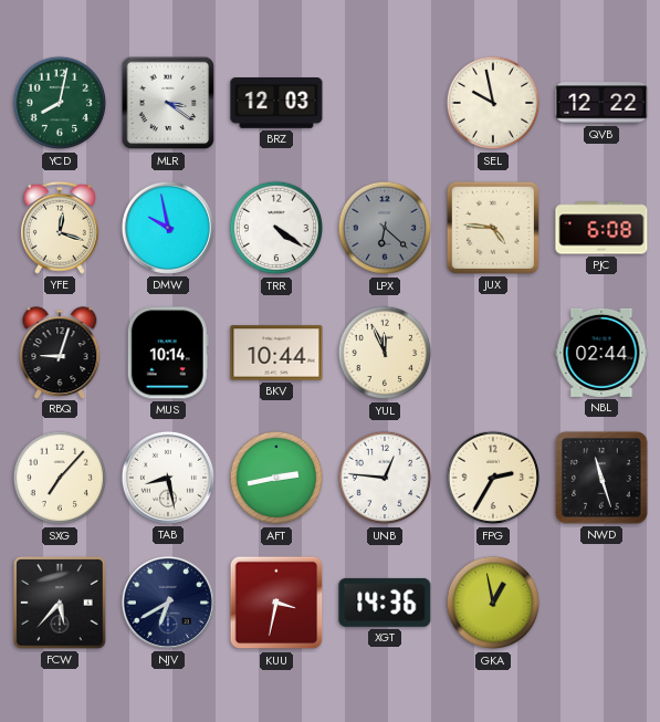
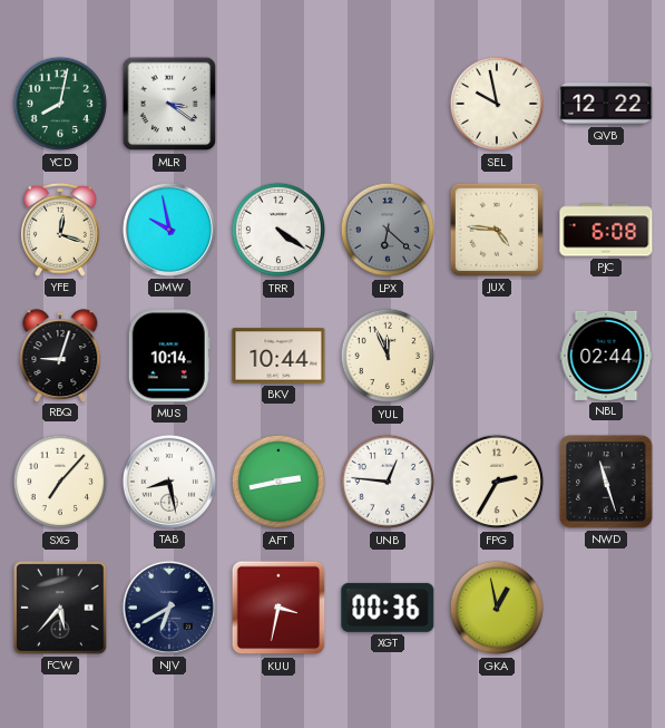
BRZ: 12:03 -> none (276, 104)
XGT: 14:36 -> 00:36 (388, 608)
